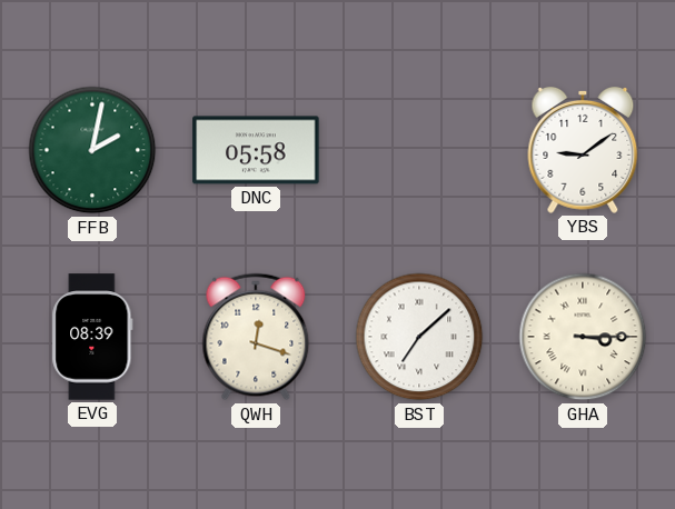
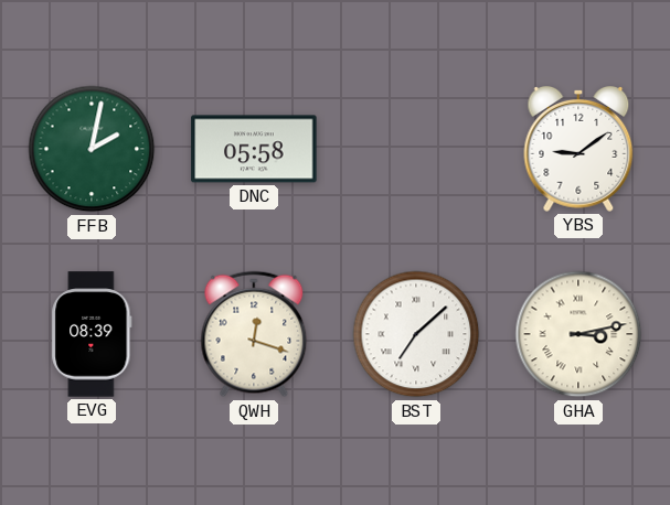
GHA: 3:15 -> 3:13 (578, 334)
